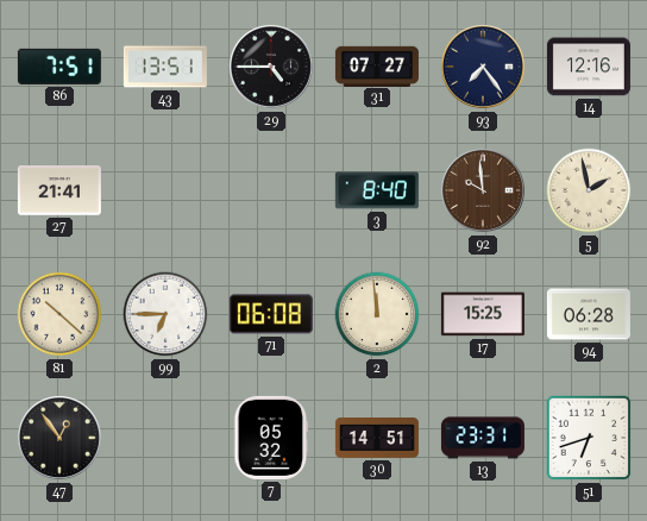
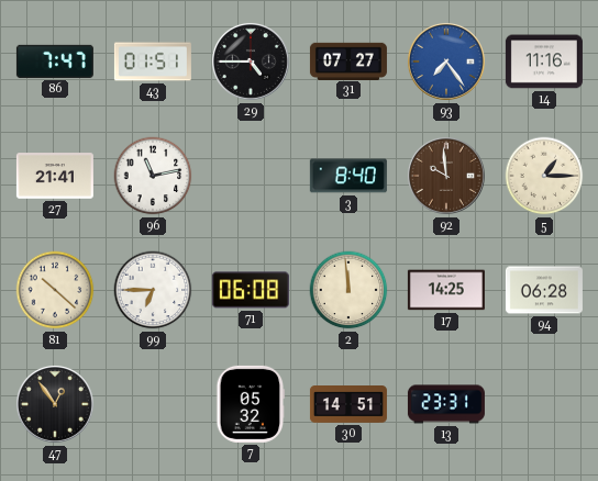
86: 7:51 -> 7:47 (55, 61)
43: 13:51 -> 01:51 (153, 61)
93 dial: navy -> blue (446, 61)
14: 12:16 -> 11:16 (544, 61)
96: none -> 11:13 (153, 176)
5: 1:58 -> 1:15 (544, 176)
17: 15:25 -> 14:25 (446, 290)
51: 6:42 -> none (589, 438)
